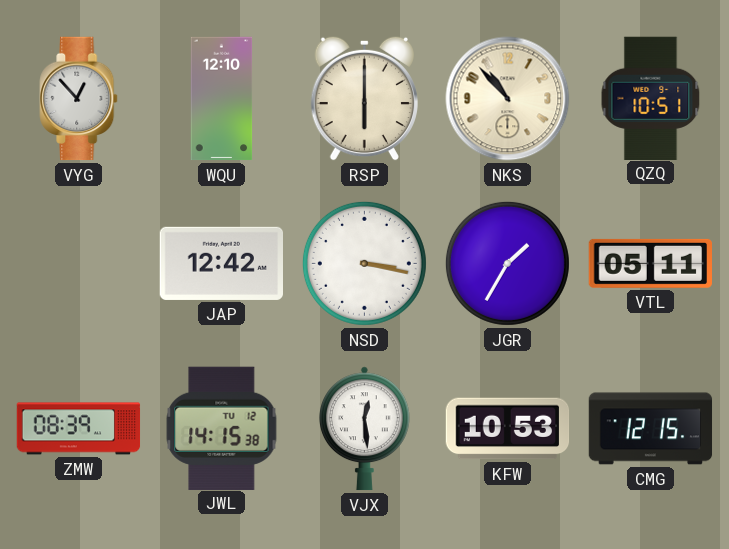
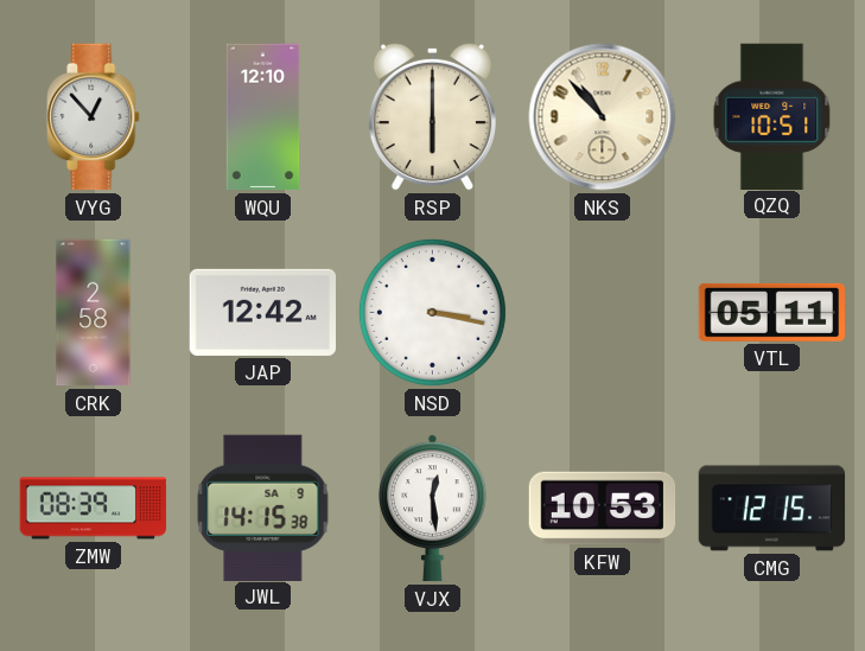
CRK: none -> 2:58 (94, 313)
JGR: 1:35 -> none (507, 263)
JWL date: TU 12 -> SA 9 (263, 508)
